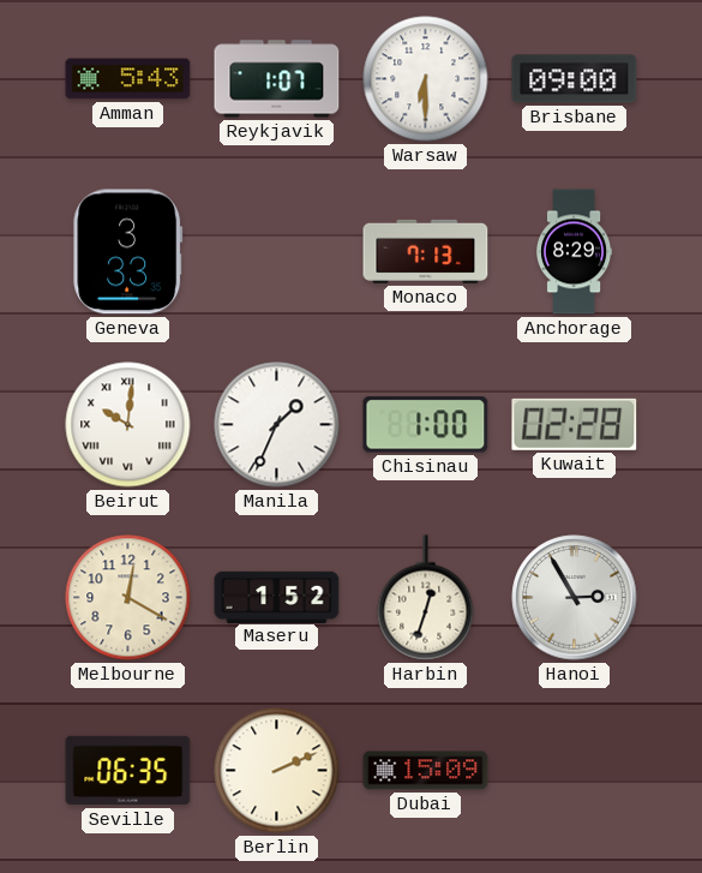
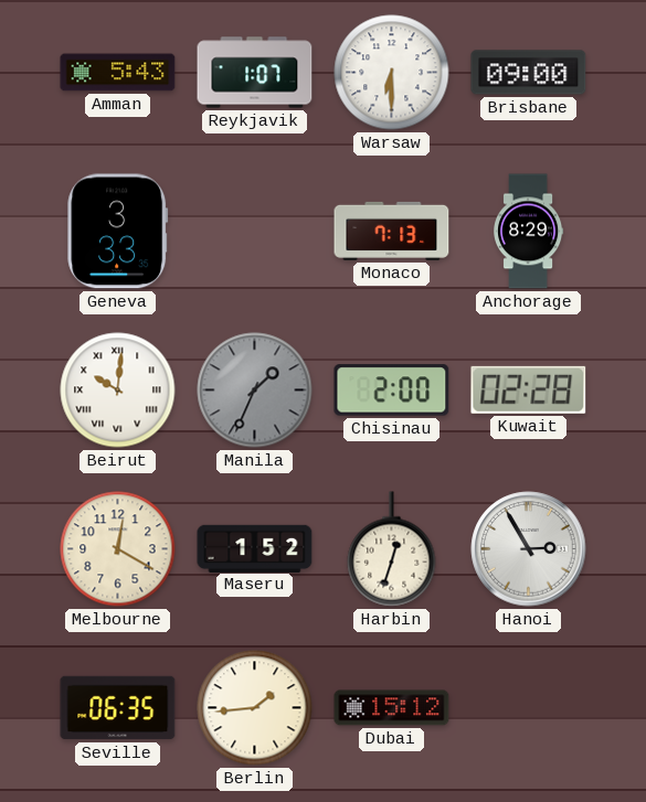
Manila dial: white -> grey (255, 391)
Chisinau: 1:00 -> 2:00 (392, 391)
Berlin: 2:11 -> 1:44 (255, 708)
Dubai: 15:09 -> 15:12 (392, 708)
